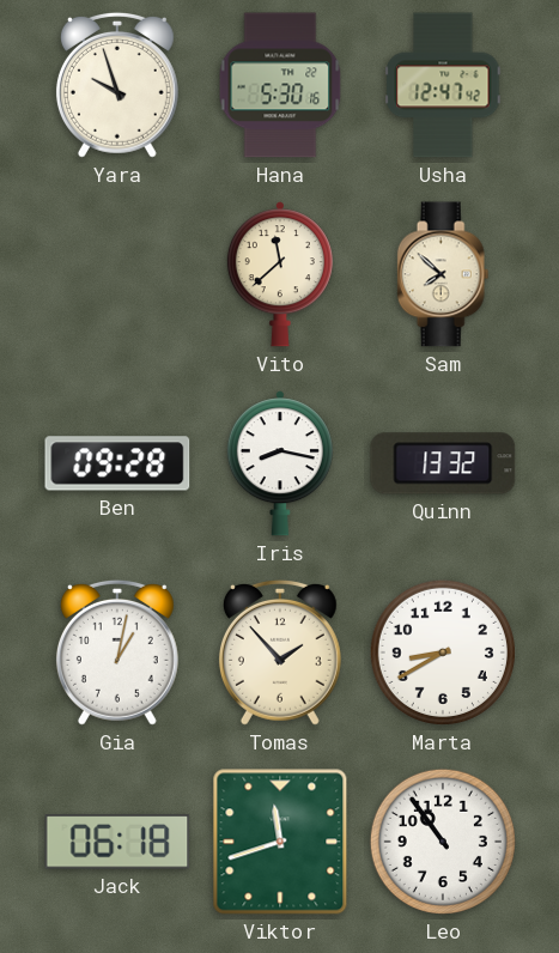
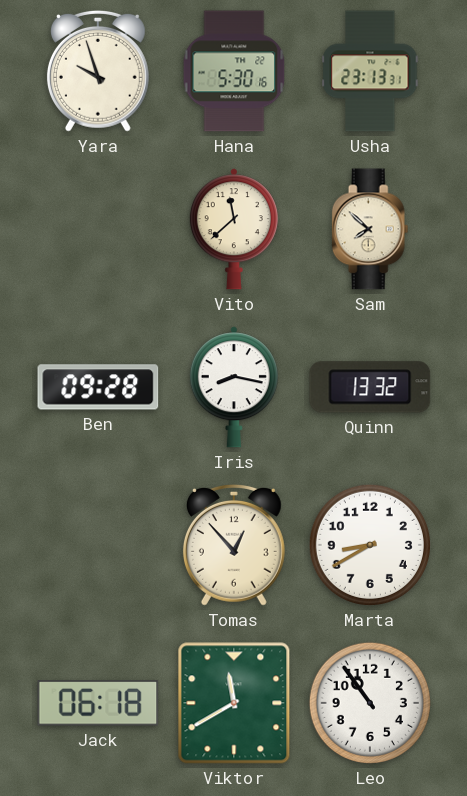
Usha: 12:47 -> 23:13 (370, 71)
Gia: 1:02 -> none (117, 652)
Tomas: 1:53 -> 12:53 (234, 545)
Viktor: 11:42 -> 11:40 (234, 703)
